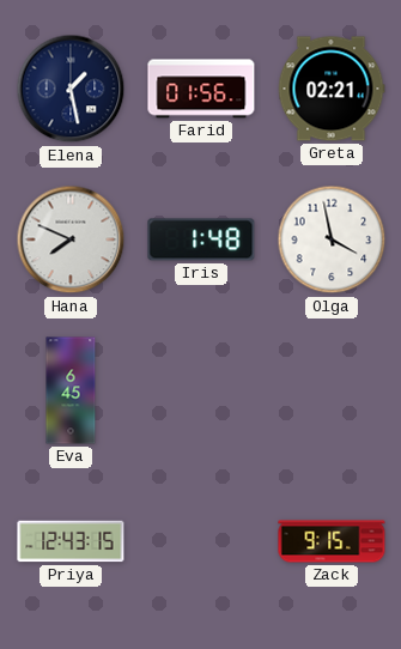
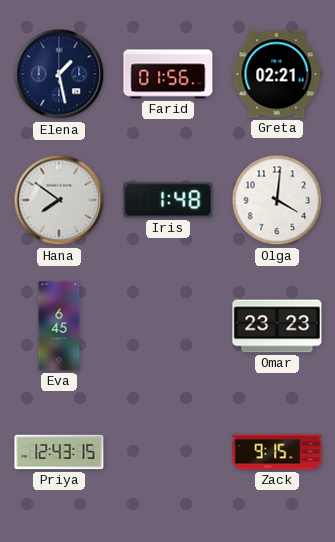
Hana: 7:49 -> 7:51 (59, 200)
Olga: 3:58 -> 4:01 (277, 200)
Omar: none -> 23:23 (277, 326)
